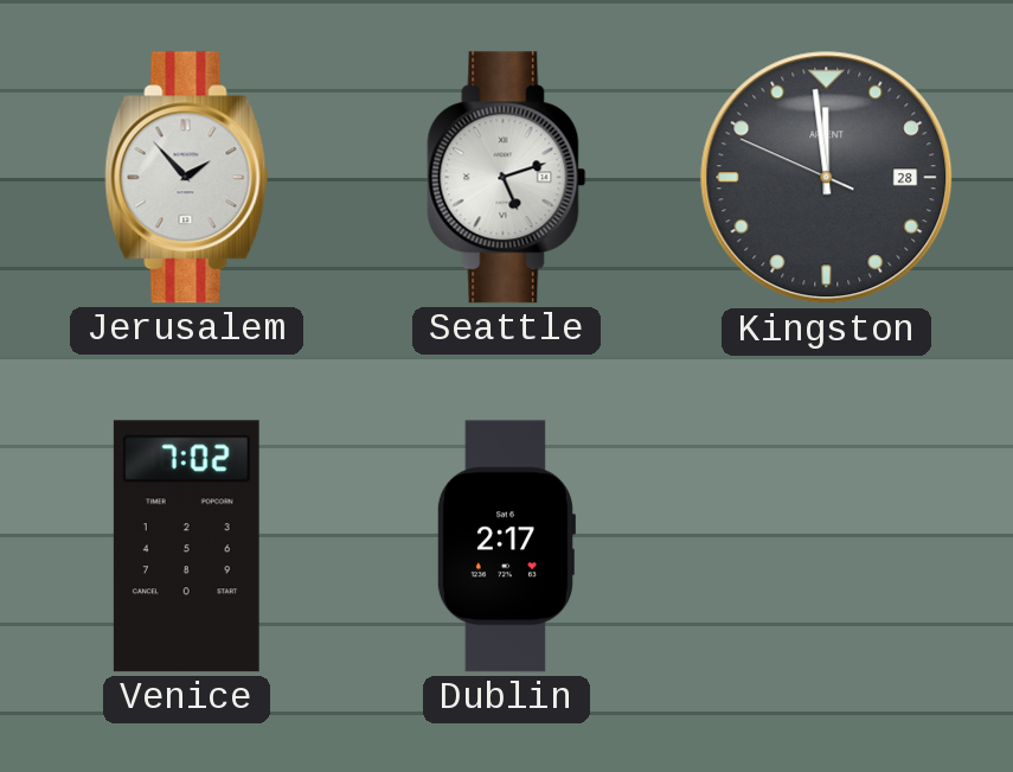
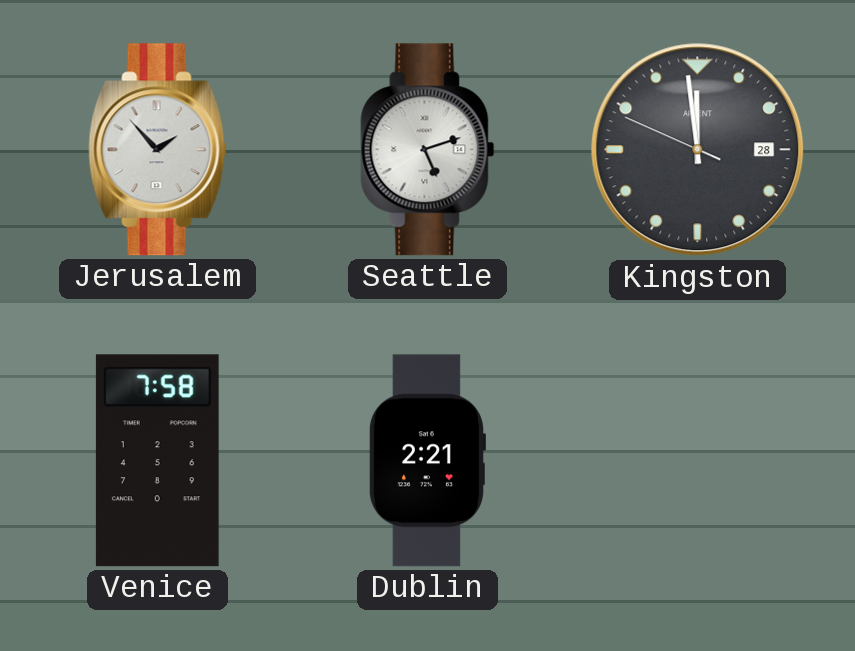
Venice: 7:02 -> 7:58 (157, 461)
Dublin: 2:17 -> 2:21 (427, 461)
